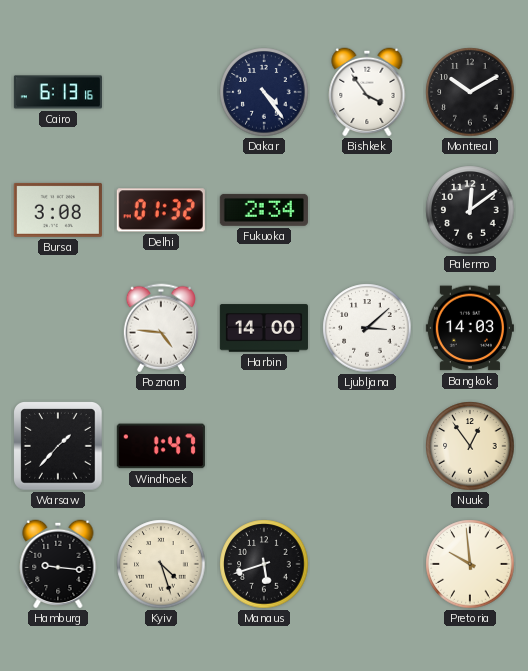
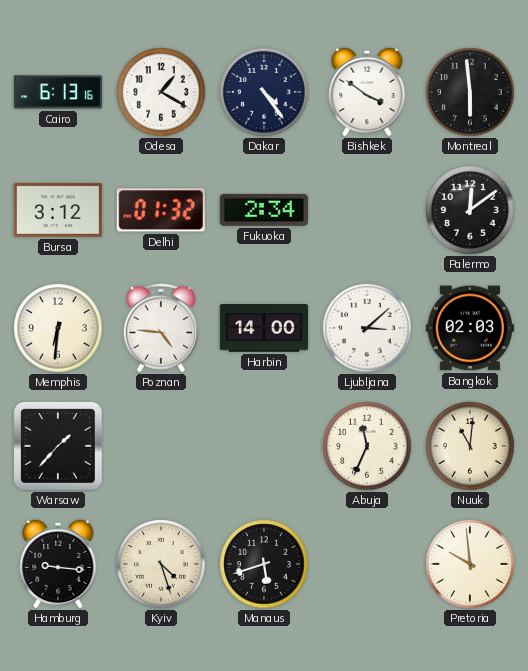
Odesa: none -> 1:20 (161, 92)
Bishkek: 3:54 -> 3:51 (367, 92)
Montreal: 10:10 -> 5:59 (470, 92)
Bursa: 3:08 -> 3:12 (58, 210)
Memphis: none -> 6:31 (58, 328)
Bangkok: 14:03 -> 02:03 (470, 328)
Windhoek: 1:47 -> none (161, 446)
Abuja: none -> 11:34 (367, 446)
Nuuk: 12:54 -> 11:01 (470, 446)
